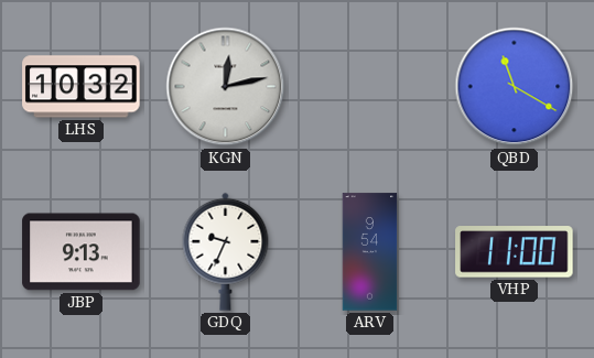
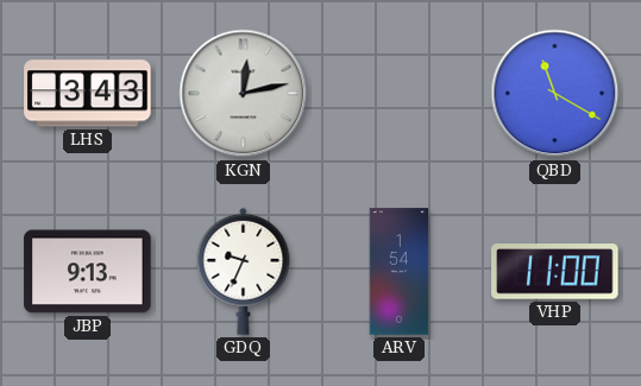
LHS: 10:32 -> 3:43 (88, 94)
ARV: 9:54 -> 1:54 (400, 272)
